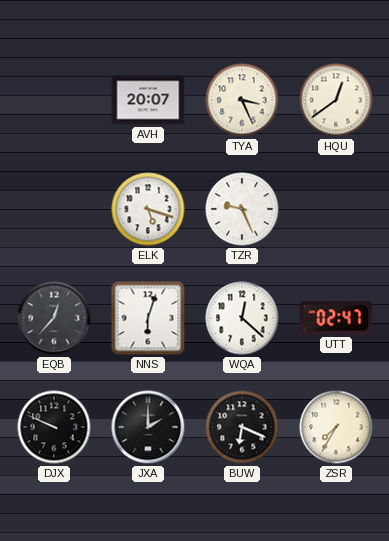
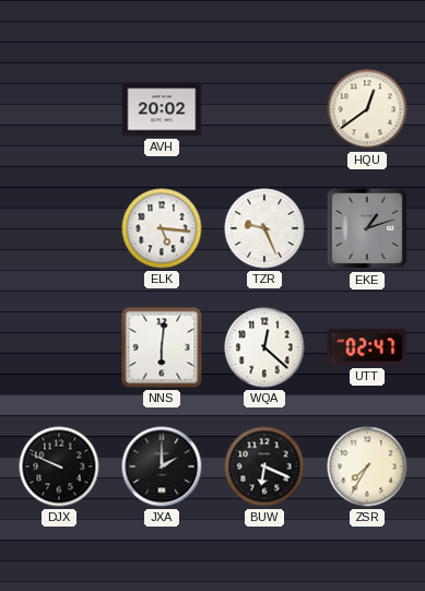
AVH: 20:07 -> 20:02 (162, 109)
TYA: 3:26 -> none (242, 100)
ELK: 5:18 -> 5:16 (162, 228)
EKE: none -> 1:12 (367, 228)
EQB: 12:37 -> none (54, 318)
NNS: 6:03 -> 6:01 (162, 347)
